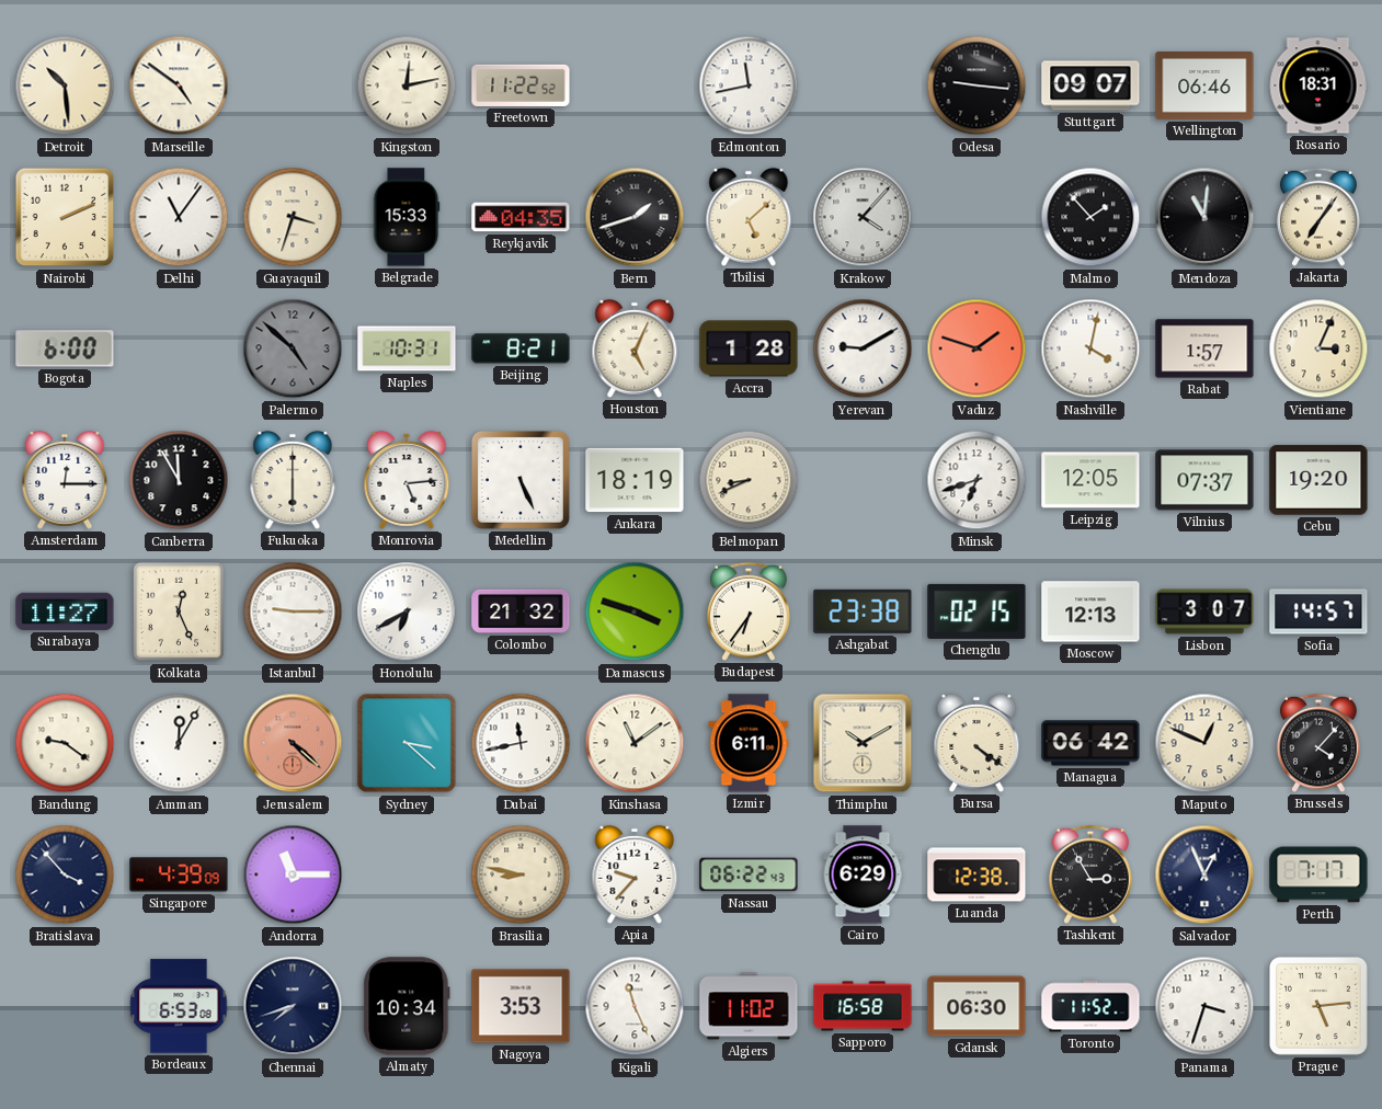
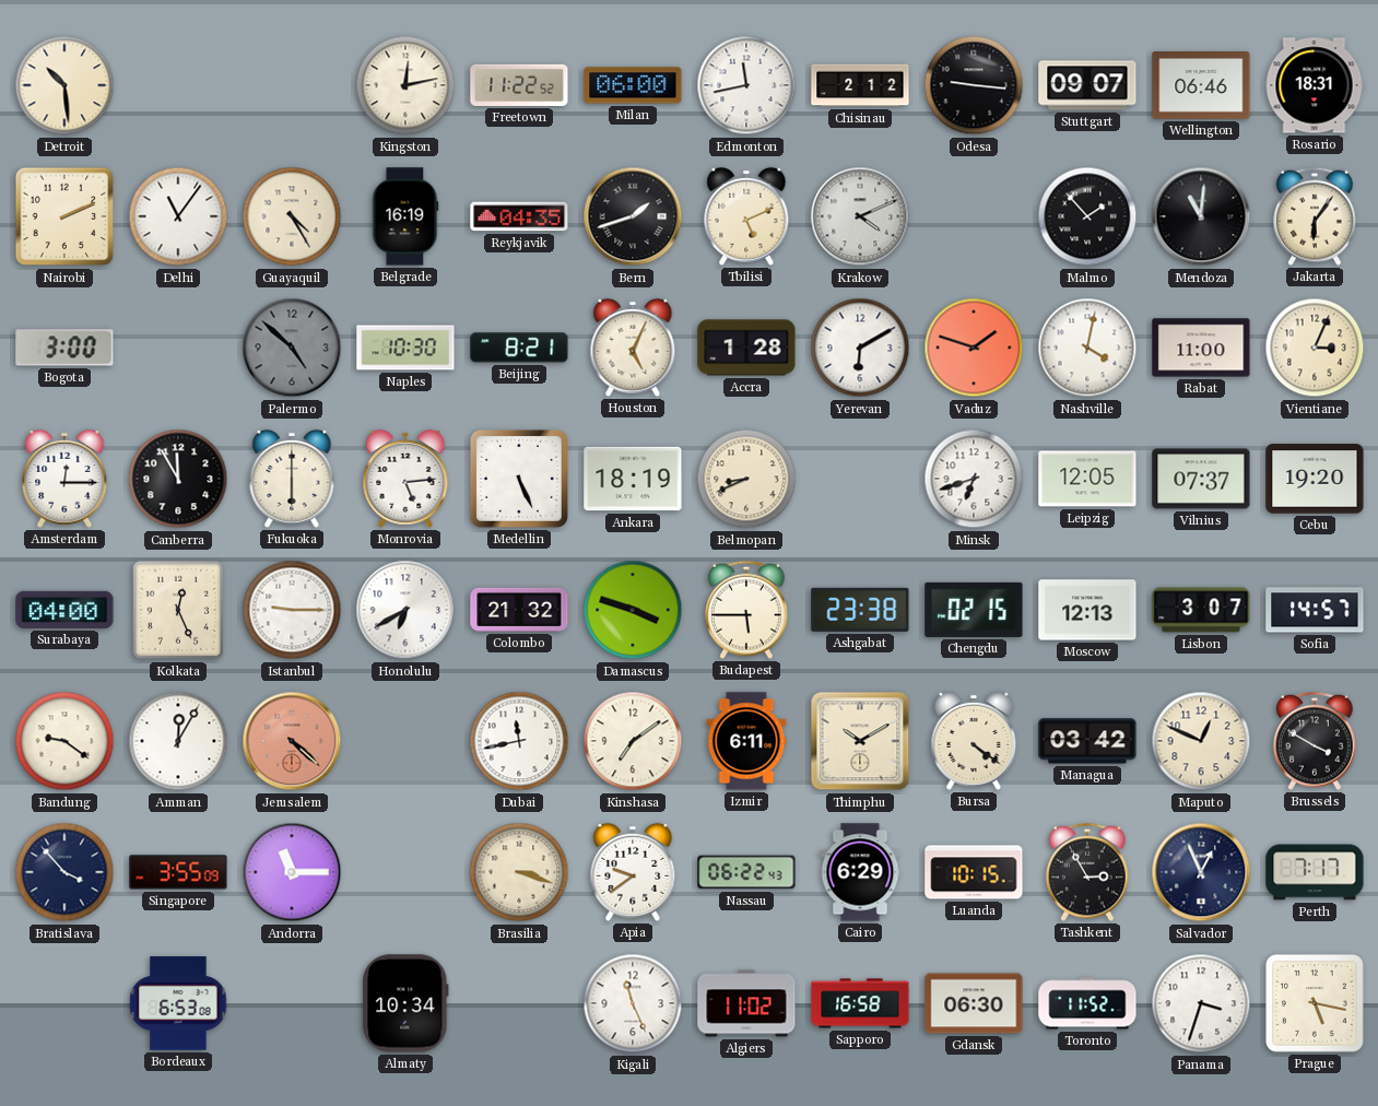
Marseille: 4:51 -> none (179, 85)
Milan: none -> 06:00 (633, 85)
Chisinau: none -> 2:12 (860, 85)
Guayaquil: 3:33 -> 4:25 (292, 216)
Belgrade: 15:33 -> 16:19 (405, 216)
Tbilisi: 5:08 -> 5:11 (746, 216)
Krakow: 4:07 -> 4:11 (860, 216)
Jakarta: 7:06 -> 6:06 (1316, 216)
Bogota: 6:00 -> 3:00 (64, 348)
Naples: 10:31 -> 10:30 (405, 348)
Yerevan: 9:10 -> 6:10 (860, 348)
Rabat: 1:57 -> 11:00 (1201, 348)
Surabaya: 11:27 -> 04:00 (64, 610)
Budapest: 6:36 -> 5:45 (747, 610)
Sydney: 3:22 -> none (407, 743)
Kinshasa: 11:09 -> 7:09 (633, 741)
Managua: 06:42 -> 03:42 (1087, 741)
Brussels: 4:07 -> 3:50 (1316, 741)
Singapore: 4:39 -> 3:55 (178, 872)
Brasilia: 8:47 -> 3:18 (519, 872)
Apia: 9:37 -> 9:39 (633, 872)
Luanda: 12:38 -> 10:15 (974, 872)
Chennai: 7:42 -> none (293, 1006)
Nagoya: 3:53 -> none (521, 1006)
Prague: 5:14 -> 5:17 (1315, 1003)
